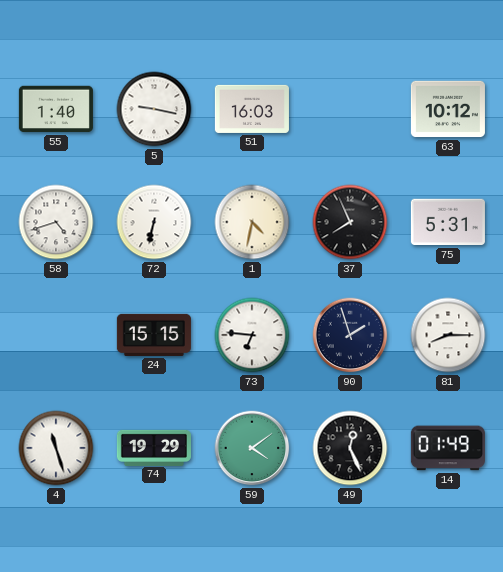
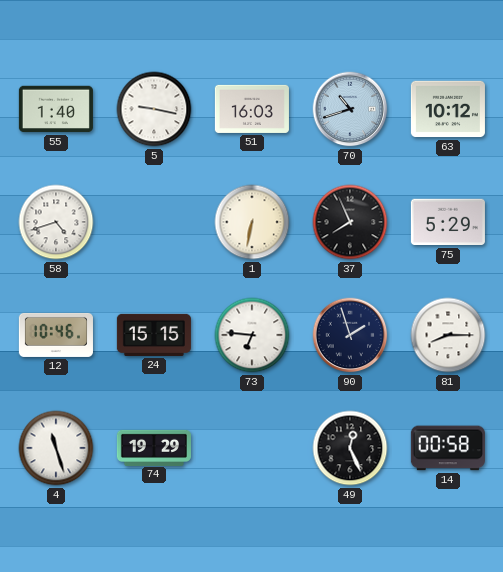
70: none -> 10:42 (350, 109)
72: 6:32 -> none (154, 222)
1: 4:32 -> 6:32 (252, 222)
75: 5:31 -> 5:29 (448, 222)
12: none -> 10:46 (56, 335)
59: 4:09 -> none (252, 448)
14: 01:49 -> 00:58 (448, 448)
